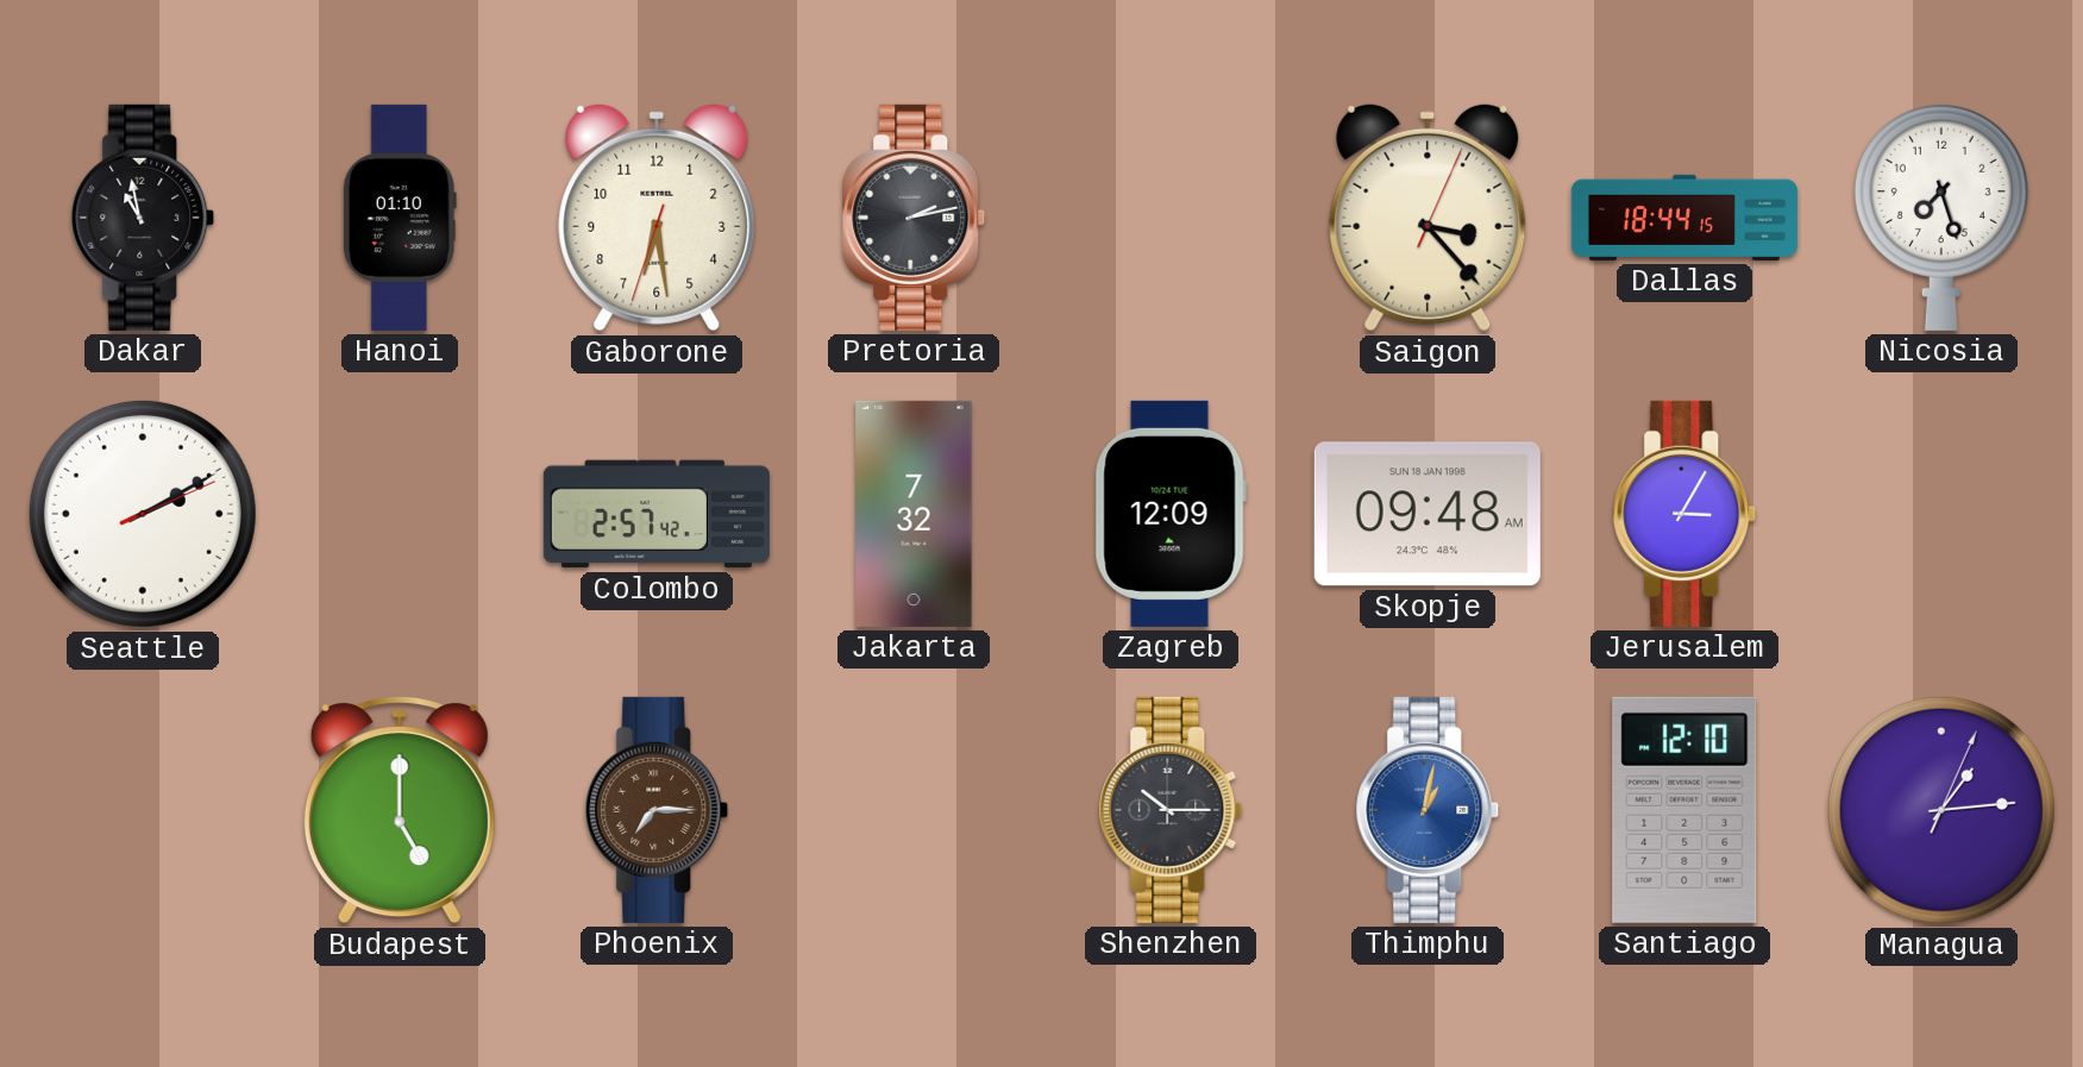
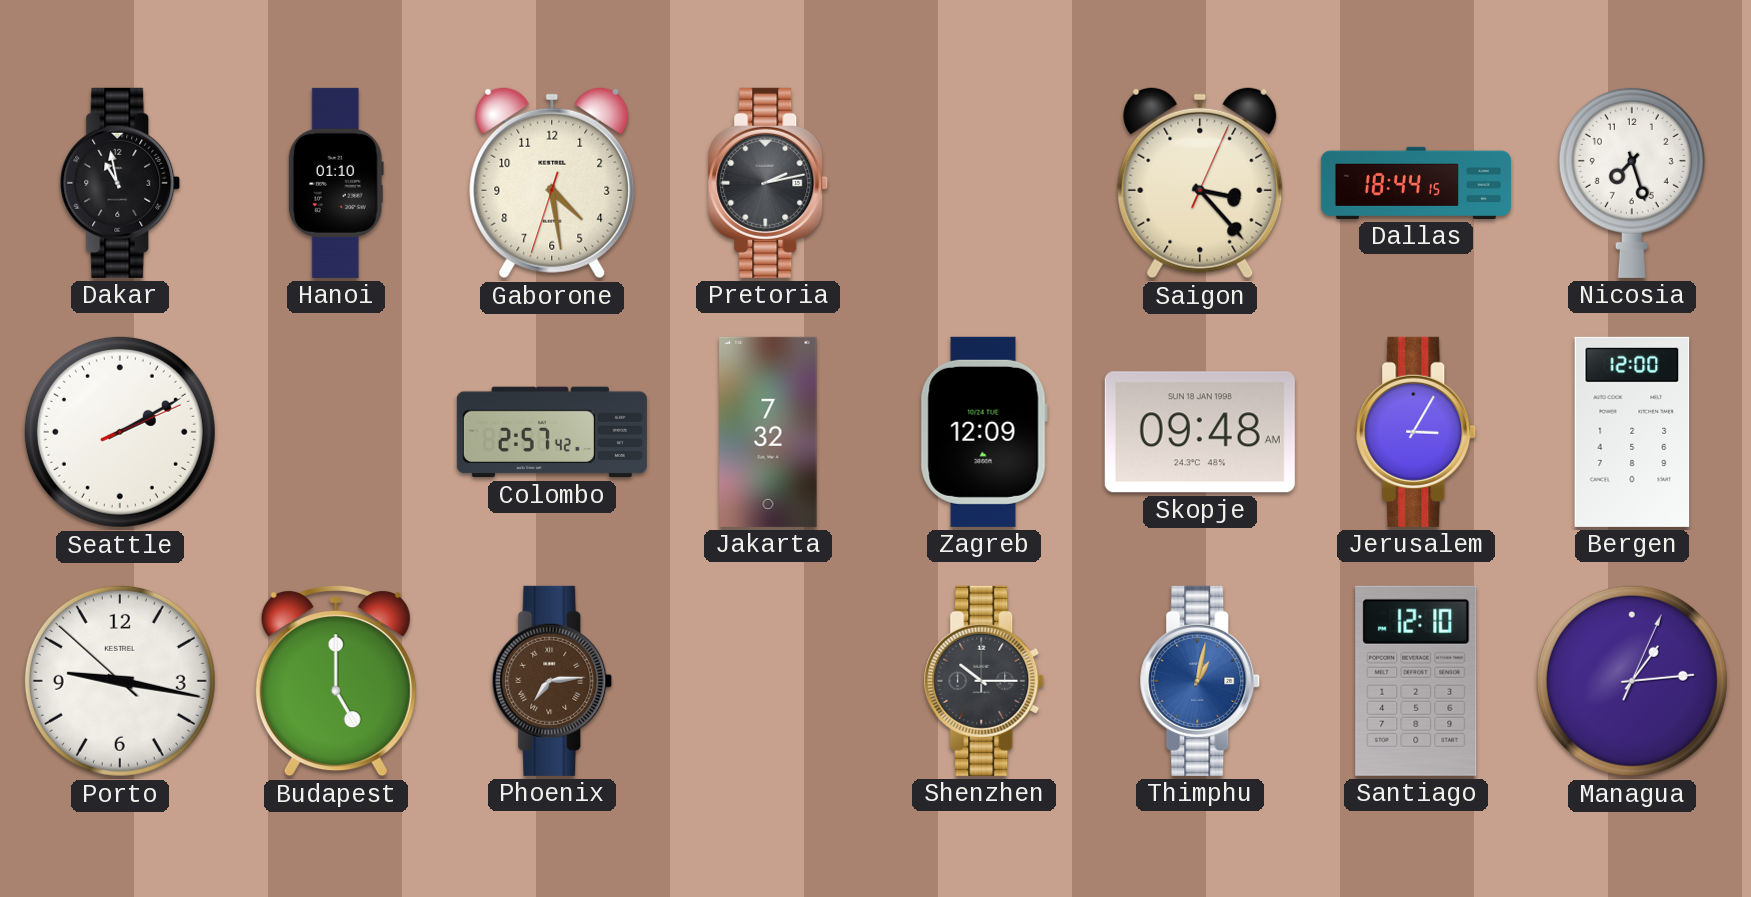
Gaborone: 6:28 -> 4:28 (552, 183)
Bergen: none -> 12:00 (1632, 432)
Porto: none -> 9:16 (120, 681)
Phoenix: 7:15 -> 7:14 (552, 681)
